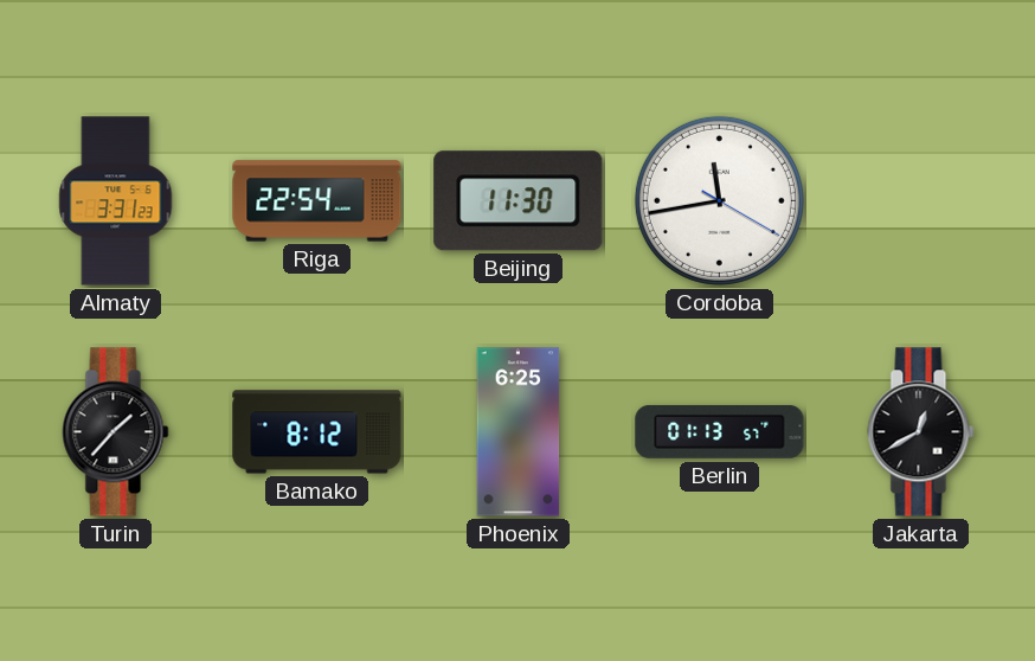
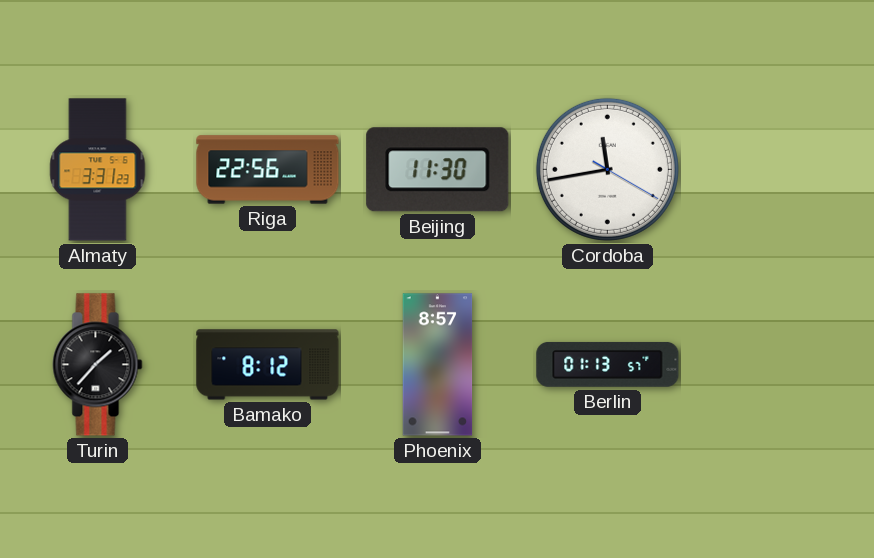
Riga: 22:54 -> 22:56 (268, 170)
Phoenix: 6:25 -> 8:57 (438, 365)
Jakarta: 12:40 -> none (921, 432)
